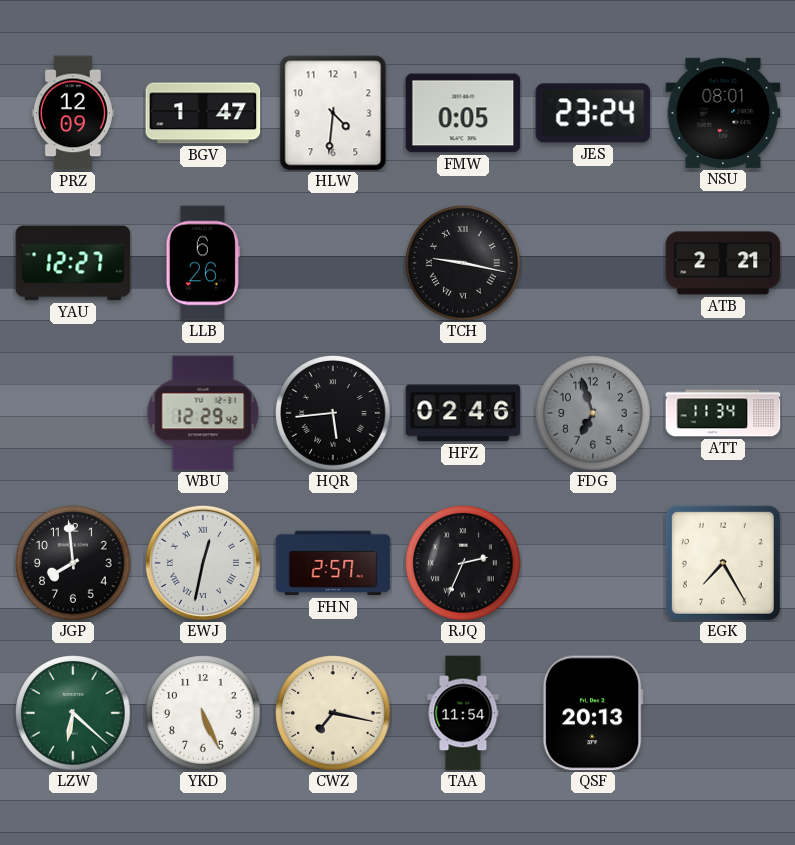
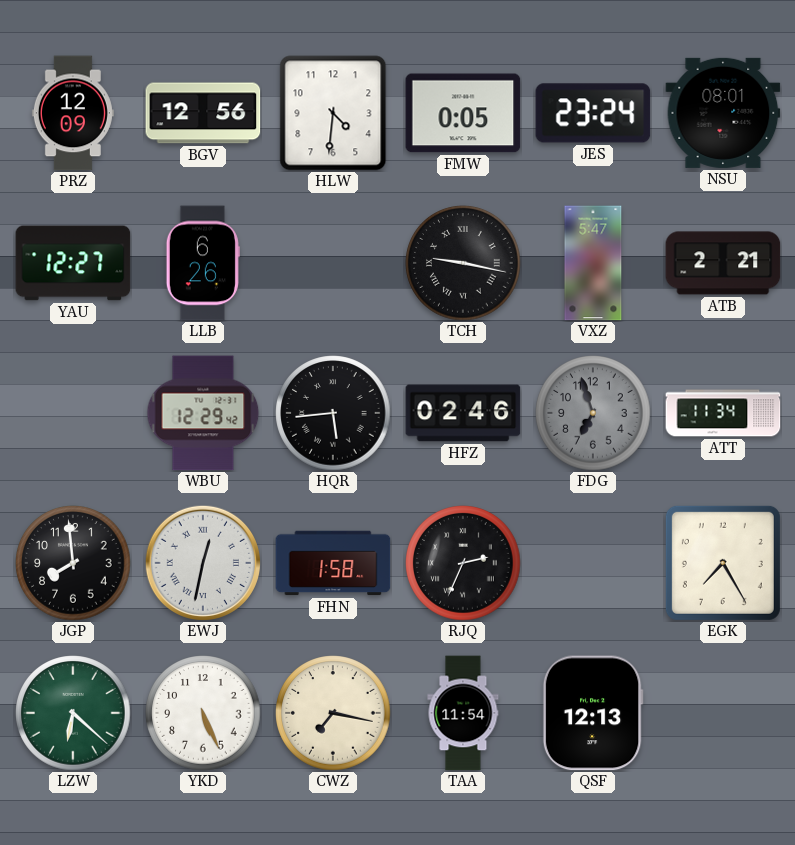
BGV: 1:47 -> 12:56 (203, 113)
VXZ: none -> 5:47 (593, 263)
FHN: 2:57 -> 1:58 (333, 563)
QSF: 20:13 -> 12:13 (593, 713)
